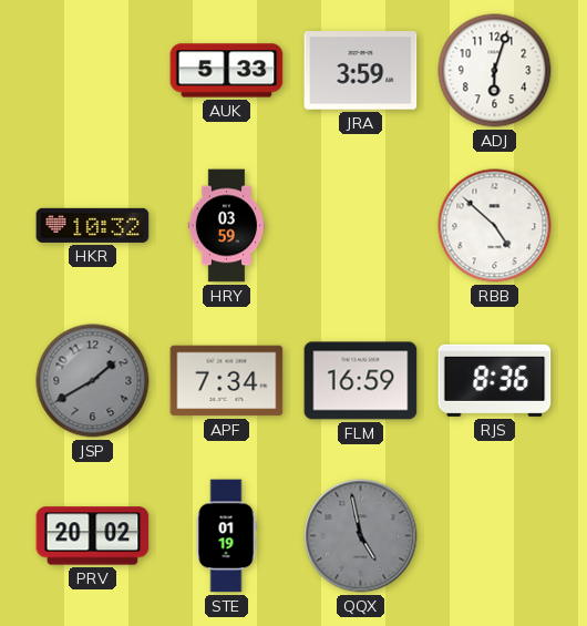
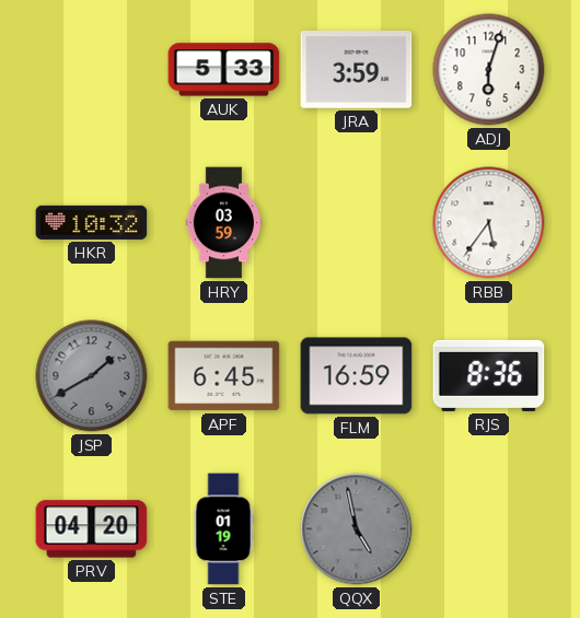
RBB: 4:52 -> 5:36 (489, 223)
APF: 7:34 -> 6:45 (224, 376)
PRV: 20:02 -> 04:20 (92, 529)
